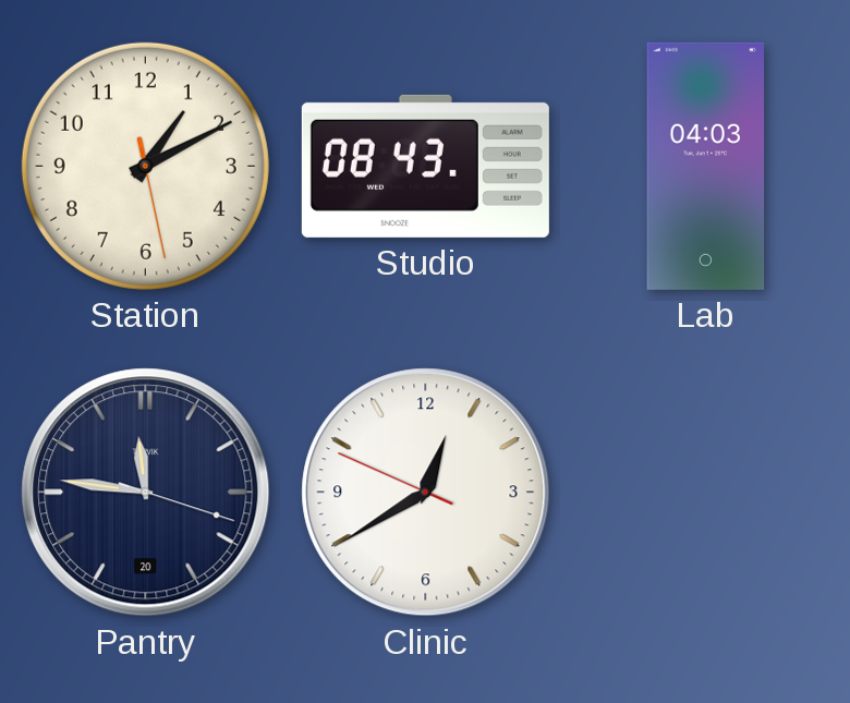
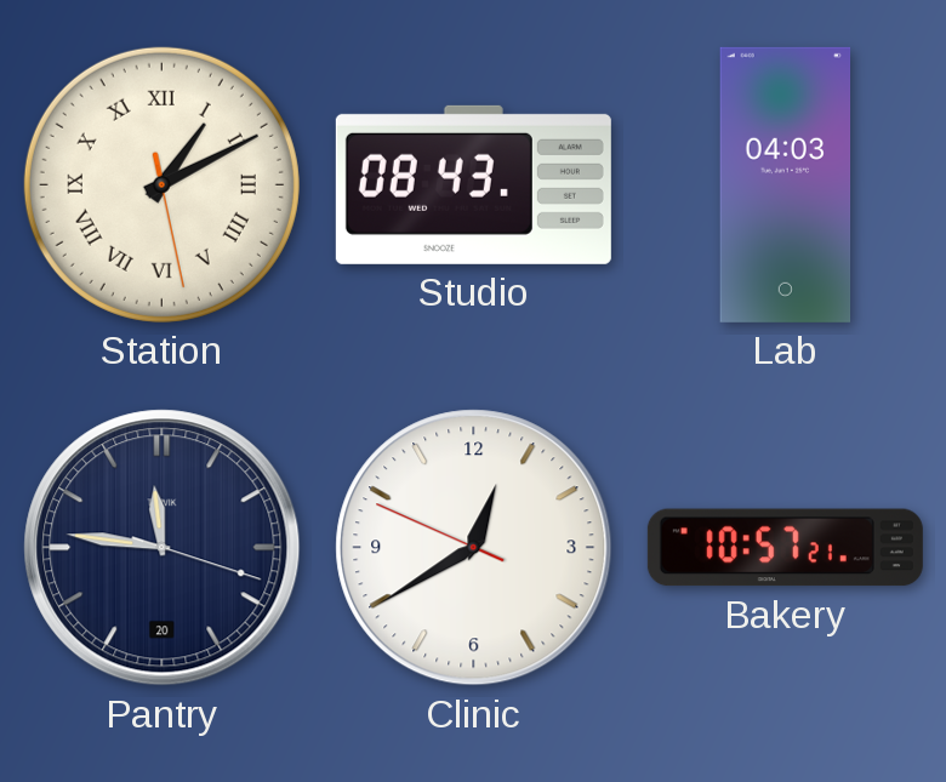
Station numerals: Arabic -> Roman (161, 184)
Bakery: none -> 10:57 (785, 548)
